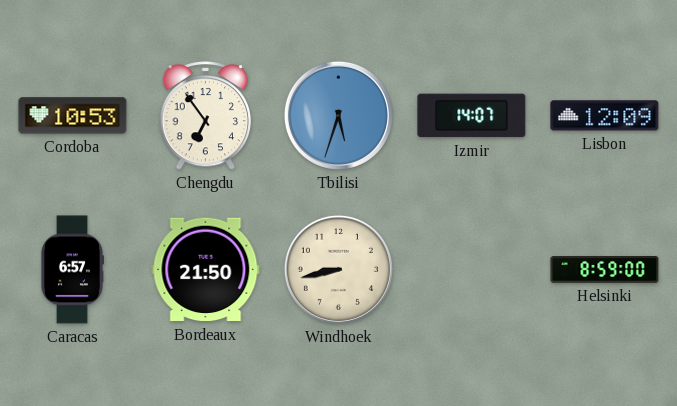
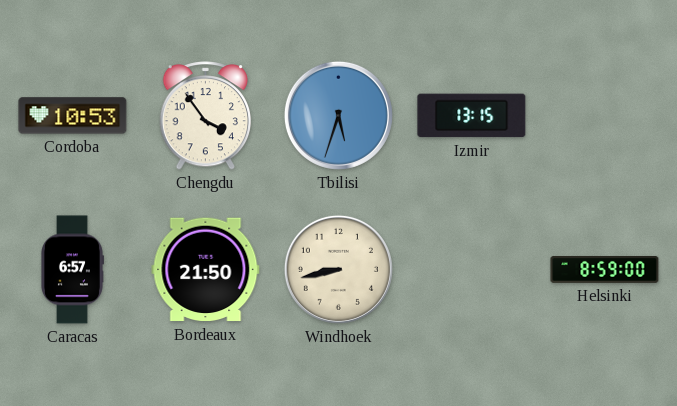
Chengdu: 6:54 -> 3:54 (206, 116)
Izmir: 14:07 -> 13:15 (472, 116)
Lisbon: 12:09 -> none (605, 116)
